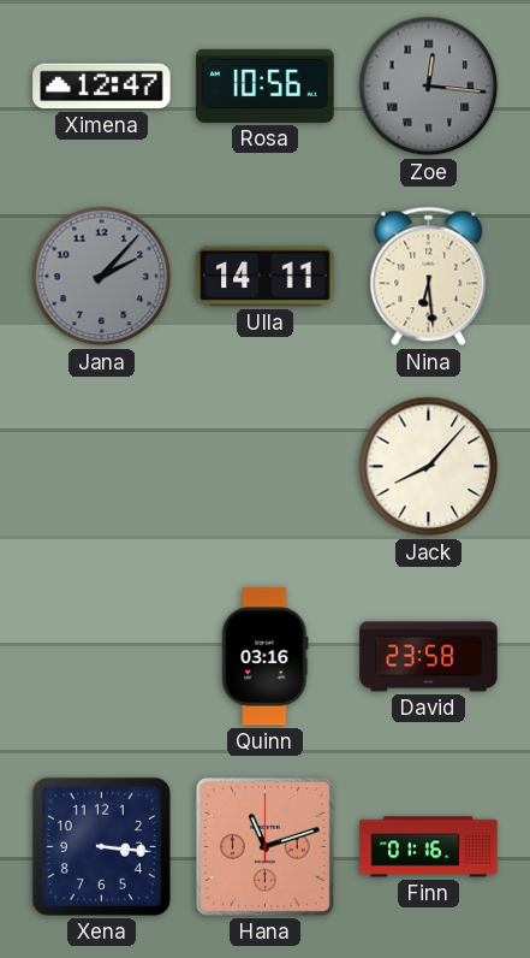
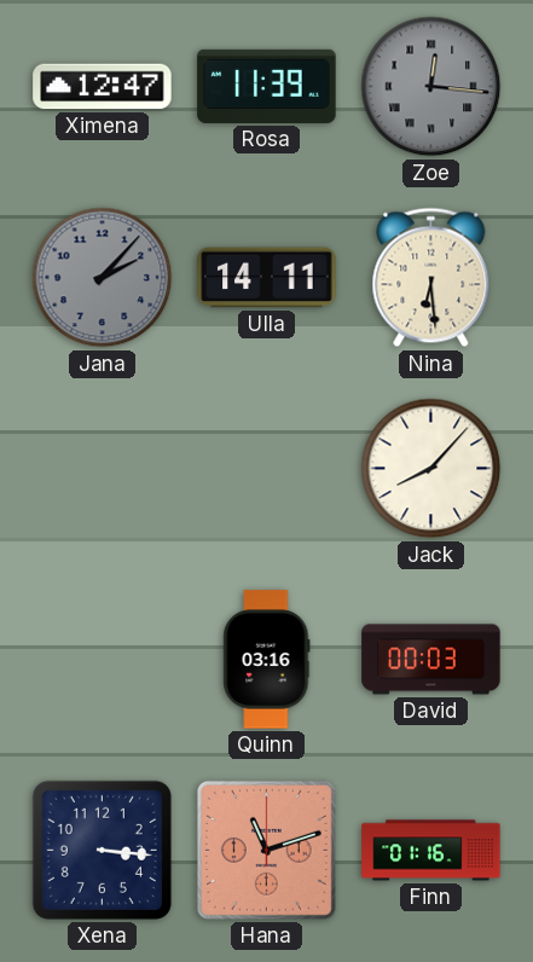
Rosa: 10:56 -> 11:39 (267, 86)
David: 23:58 -> 00:03 (431, 660)
